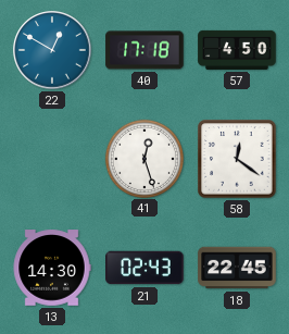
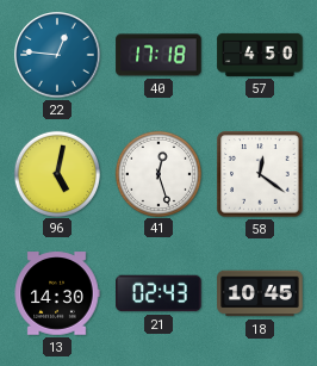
22: 12:50 -> 12:46 (57, 55)
96: none -> 5:02 (56, 173)
18: 22:45 -> 10:45 (260, 293)
